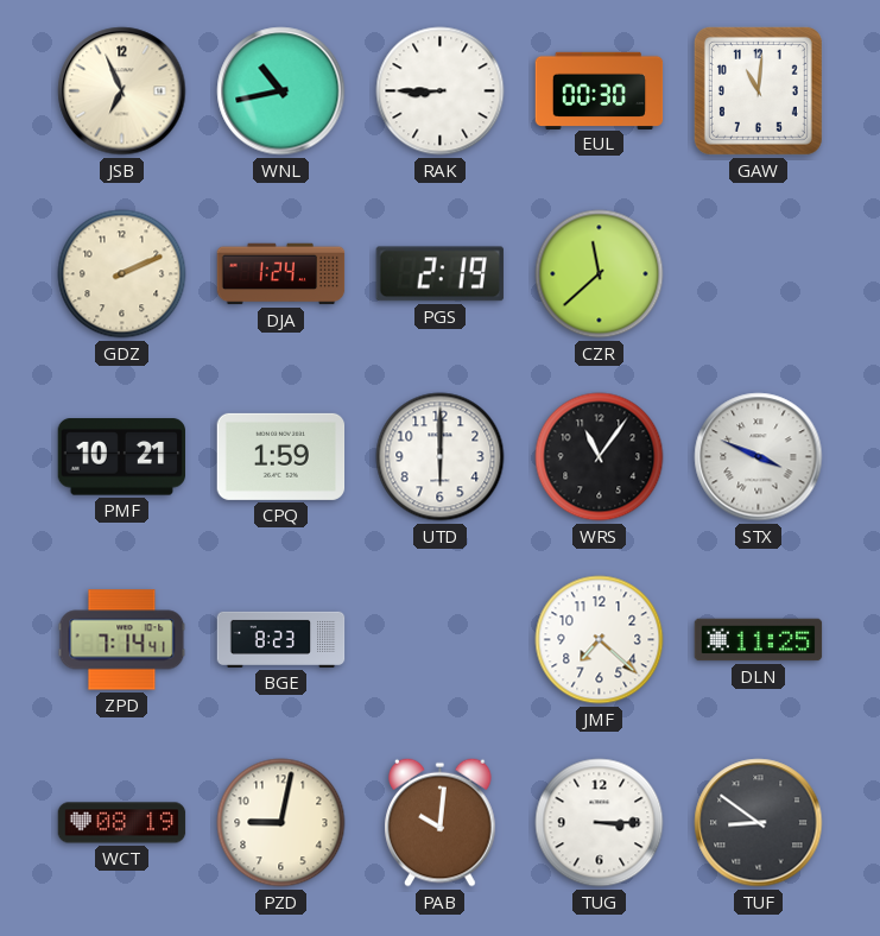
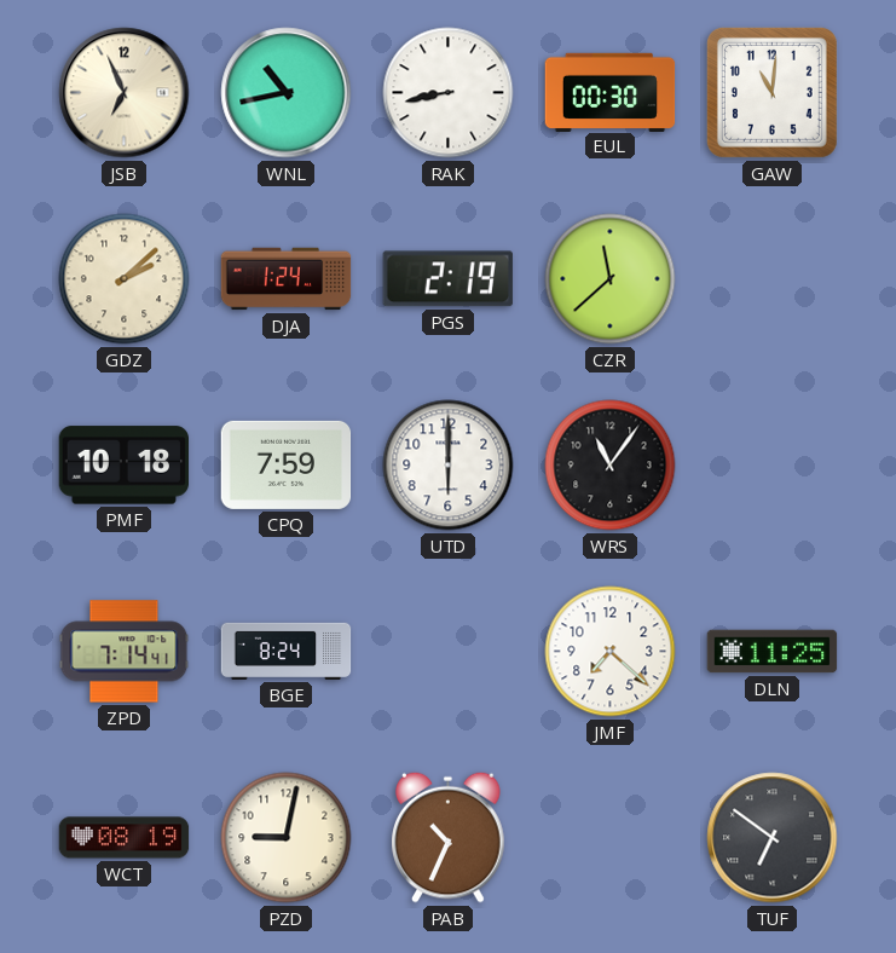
RAK: 8:45 -> 8:43 (449, 93)
GDZ: 2:11 -> 2:08 (125, 279)
PMF: 10:21 -> 10:18 (123, 466)
CPQ: 1:59 -> 7:59 (287, 464)
STX: 3:49 -> none (759, 457)
BGE: 8:23 -> 8:24 (287, 651)
PAB: 10:01 -> 10:34 (449, 837)
TUG: 3:15 -> none (600, 823)
TUF: 8:51 -> 6:51 (773, 838)
